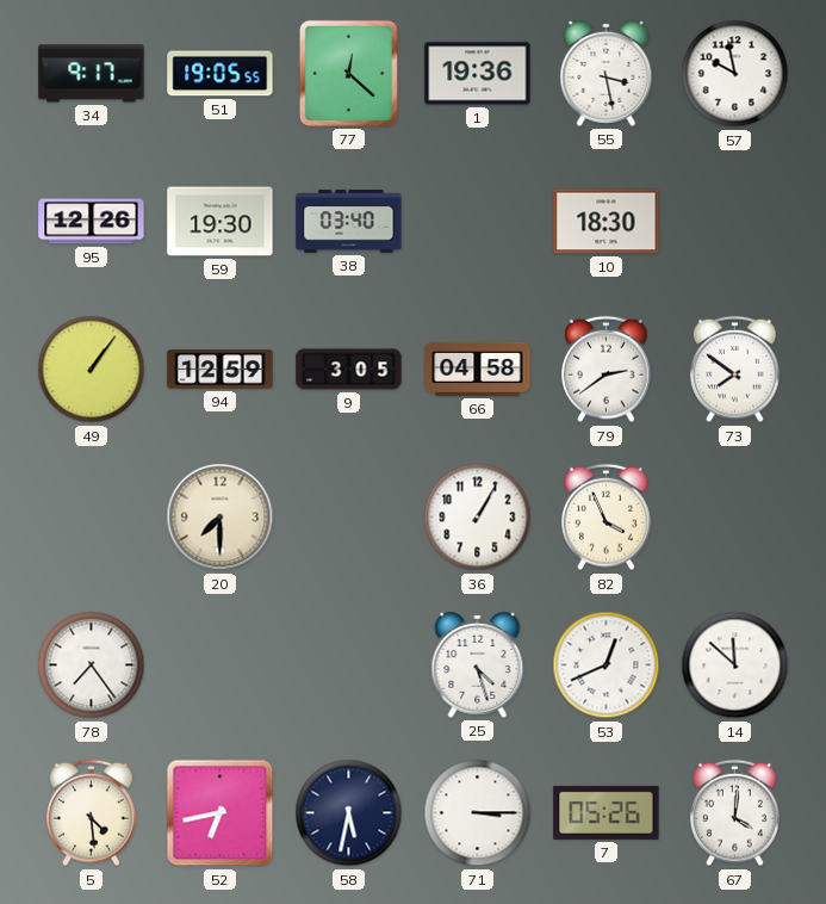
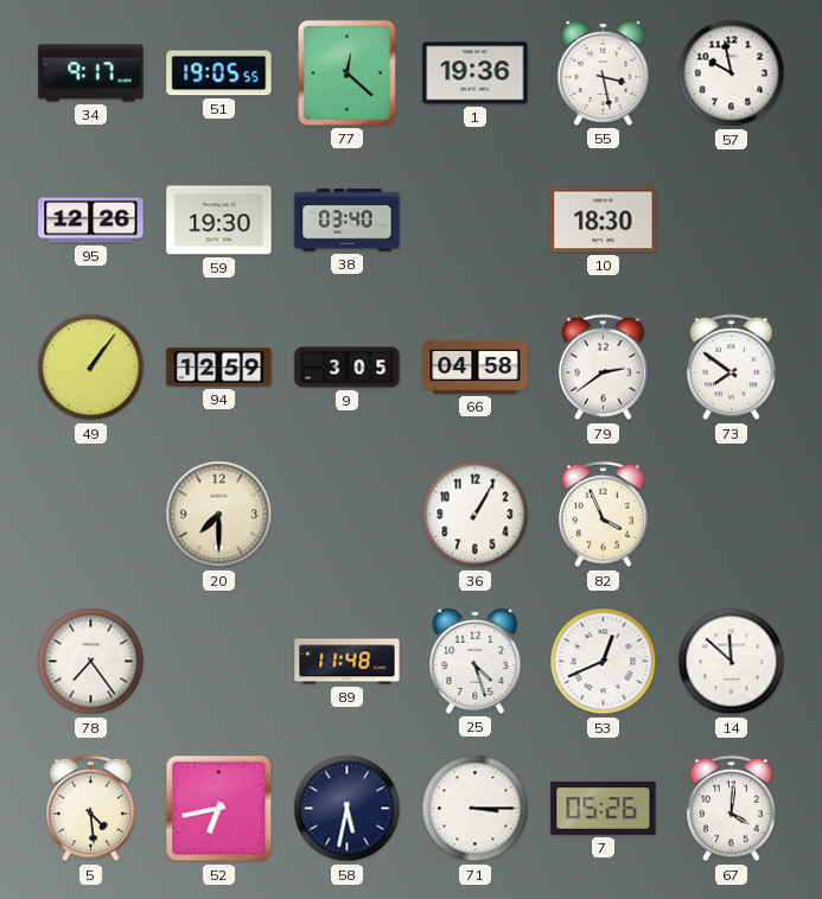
89: none -> 11:48 (348, 662)
